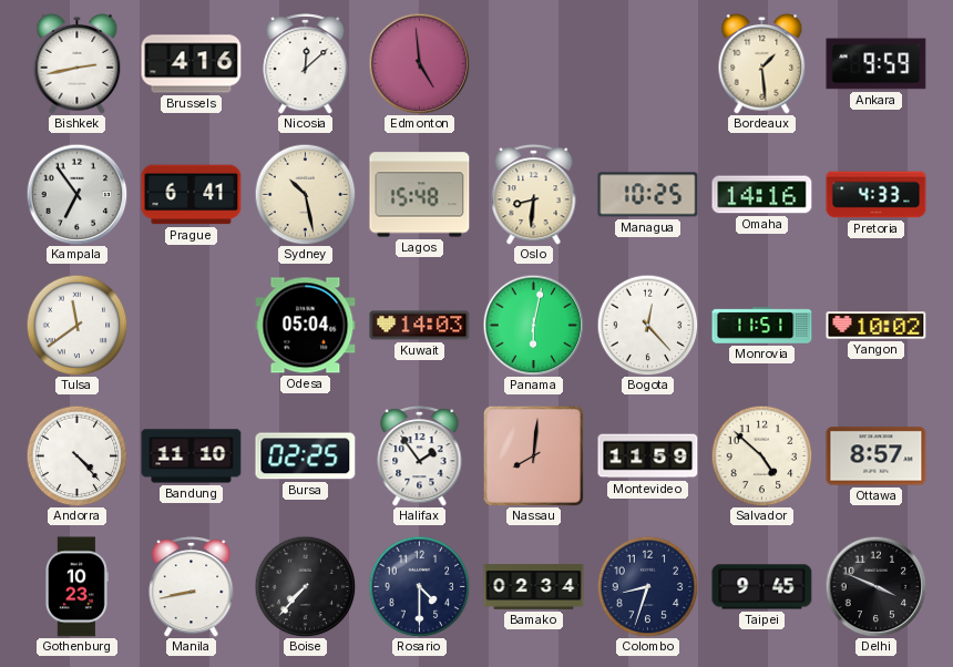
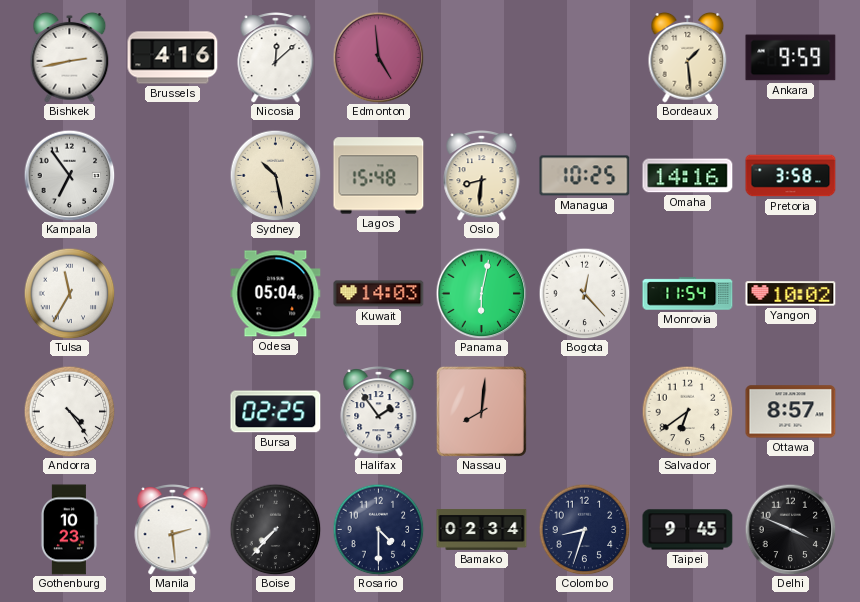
Prague: 6:41 -> none (192, 195)
Pretoria: 4:33 -> 3:58 (791, 176)
Tulsa: 11:39 -> 11:35 (69, 293)
Monrovia: 11:51 -> 11:54 (688, 294)
Andorra: 4:23 -> 4:24 (69, 411)
Bandung: 11:10 -> none (192, 456)
Montevideo: 11:59 -> none (648, 456)
Salvador: 4:52 -> 6:39 (687, 411)
Manila: 8:43 -> 2:29 (173, 530)
